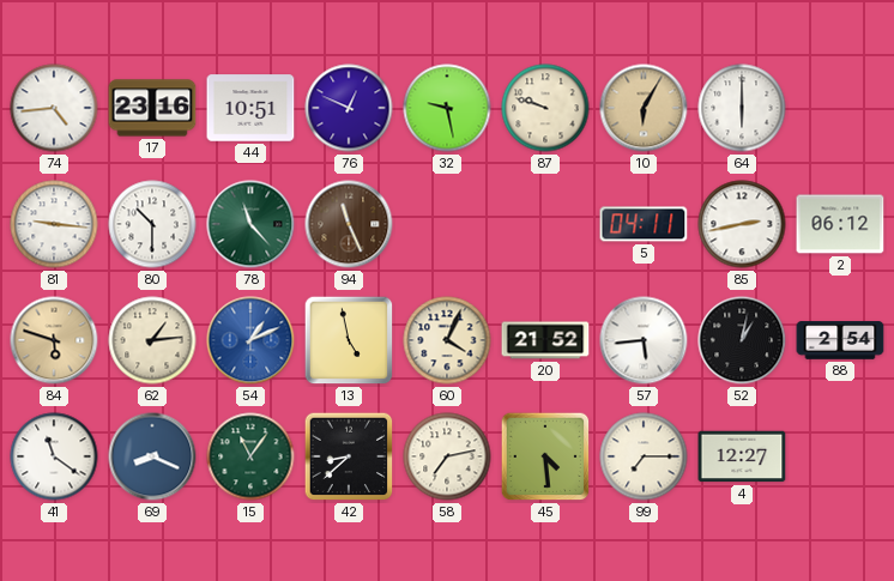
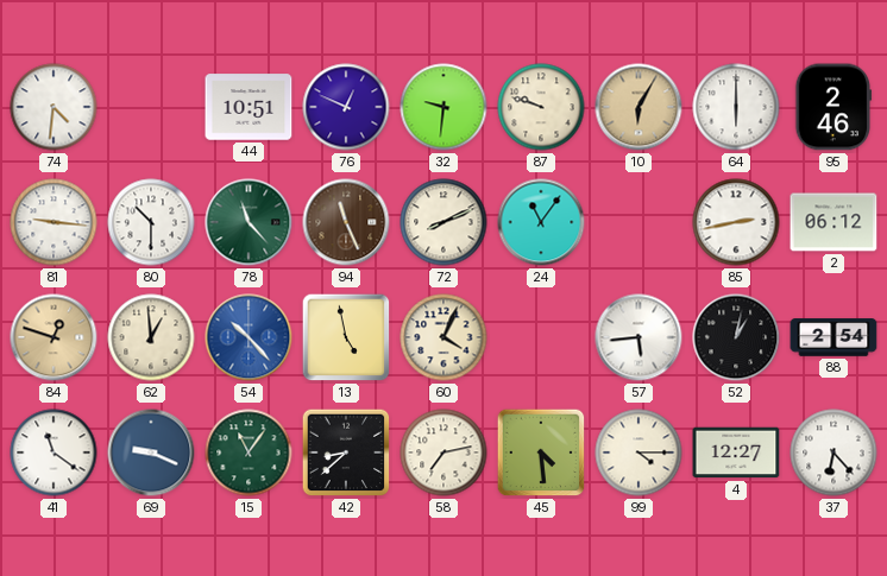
74: 4:44 -> 4:31 (54, 107)
17: 23:16 -> none (152, 108)
32: 9:28 -> 9:31 (443, 107)
95: none -> 2:46 (833, 107)
72: none -> 8:11 (443, 222)
24: none -> 11:06 (541, 222)
5: 04:11 -> none (644, 224)
84: 5:48 -> 12:48 (54, 337)
62: 1:14 -> 12:59 (151, 337)
54: 1:11 -> 10:23 (249, 337)
20: 21:52 -> none (545, 340)
69: 8:19 -> 9:19 (151, 452)
99: 7:15 -> 4:15 (638, 452)
37: none -> 6:23 (833, 452)
